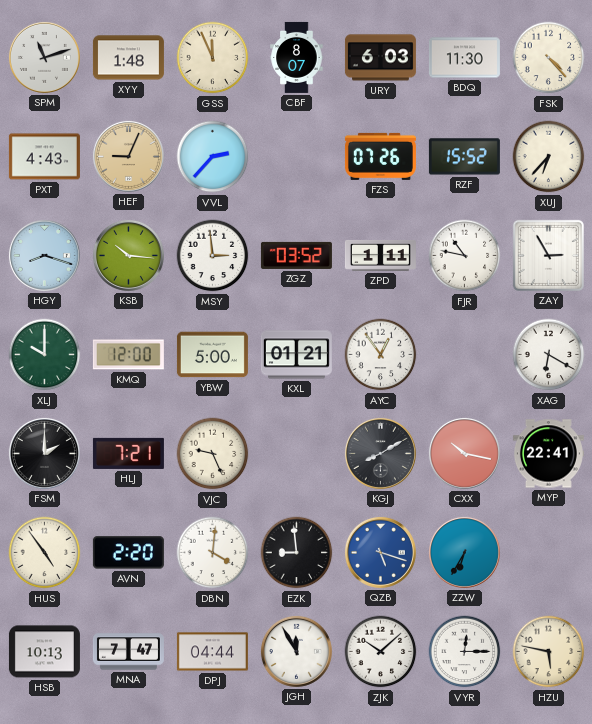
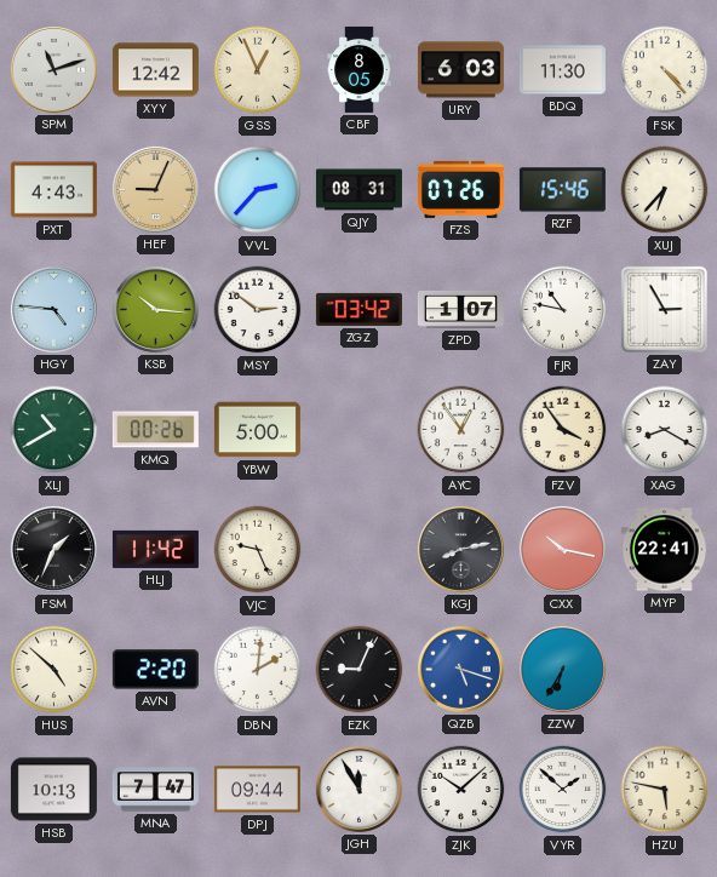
XYY: 1:48 -> 12:42 (155, 70)
GSS: 11:56 -> 12:56 (258, 70)
CBF: 8:07 -> 8:05 (360, 69)
QJY: none -> 08:31 (358, 190)
RZF: 15:52 -> 15:46 (562, 190)
HGY: 8:18 -> 4:46 (53, 309)
MSY: 2:59 -> 2:51 (258, 310)
ZGZ: 03:52 -> 03:42 (358, 309)
ZPD: 1:11 -> 1:07 (460, 309)
XLJ: 10:00 -> 10:40 (55, 430)
KMQ: 12:00 -> 00:26 (155, 430)
KXL: 01:21 -> none (296, 355)
FZV: none -> 3:54 (563, 430)
XAG: 6:20 -> 8:20 (665, 430)
FSM: 2:00 -> 1:34 (53, 549)
HLJ: 7:21 -> 11:42 (155, 549)
KGJ: 8:10 -> 8:13 (460, 549)
HUS: 4:54 -> 4:52 (55, 670)
DBN: 4:01 -> 2:01 (258, 670)
EZK: 8:59 -> 9:04 (360, 670)
DPJ: 04:44 -> 09:44 (257, 790)
VYR: 12:15 -> 1:52 (563, 790)
